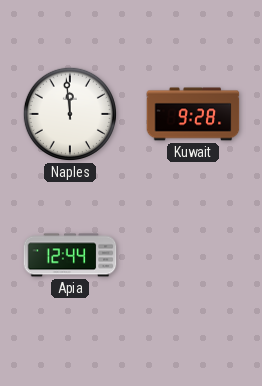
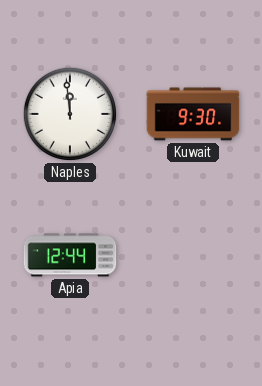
Kuwait: 9:28 -> 9:30 (193, 114)
